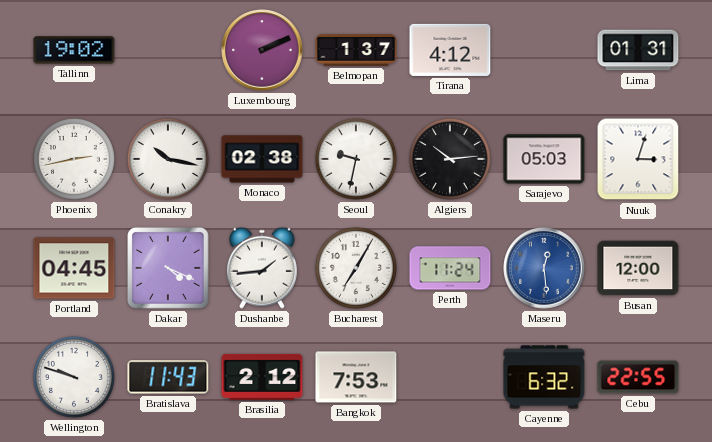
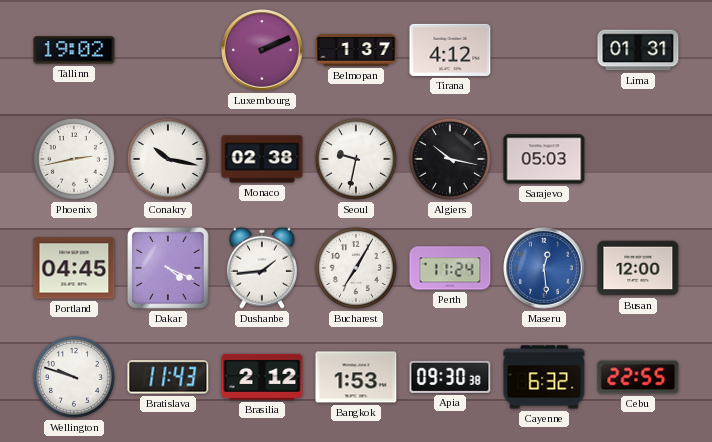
Algiers: 10:14 -> 10:17 (450, 159)
Nuuk: 3:03 -> none (638, 159)
Bangkok: 7:53 -> 1:53 (356, 377)
Apia: none -> 09:30 (450, 377)
